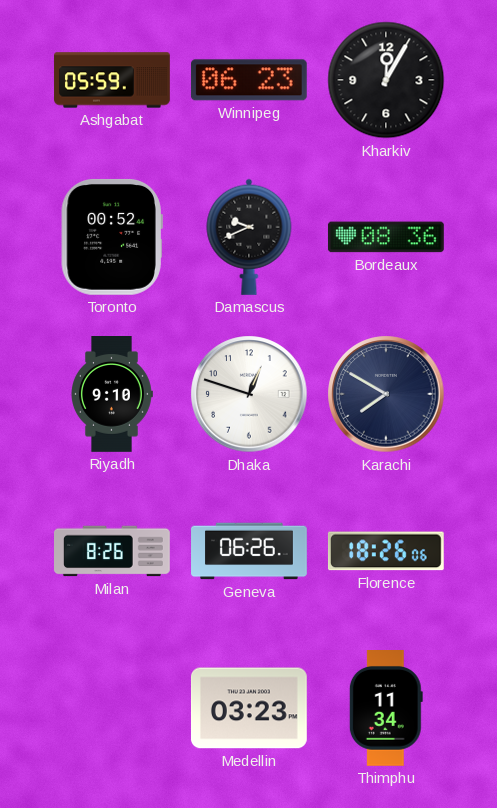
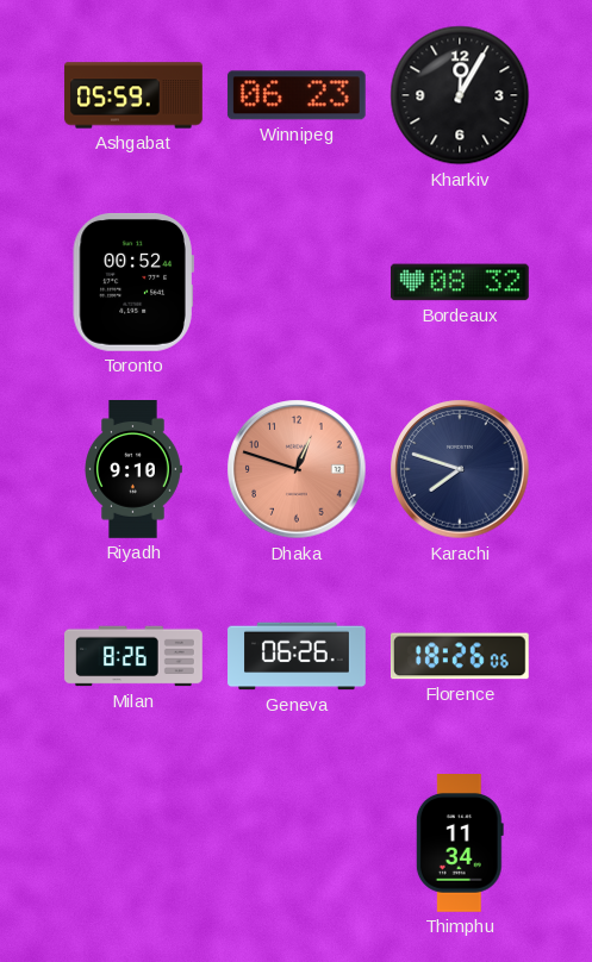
Damascus: 9:41 -> none (249, 237)
Bordeaux: 08:36 -> 08:32 (460, 282)
Dhaka dial: white -> salmon (297, 469)
Karachi: 7:50 -> 7:48 (460, 469)
Medellin: 03:23 -> none (249, 708)
